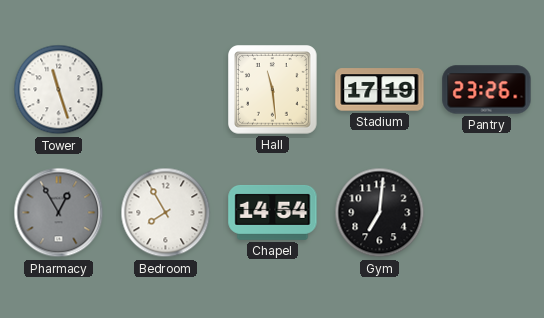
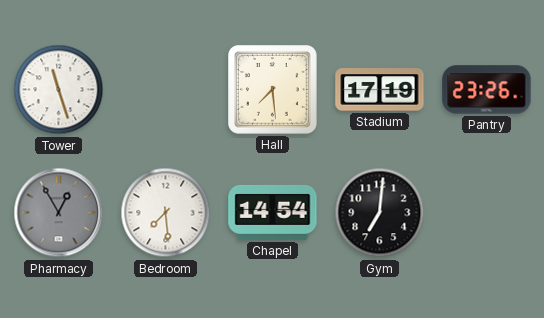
Hall: 11:29 -> 7:29 (273, 90)
Bedroom: 7:55 -> 7:29 (166, 213)
